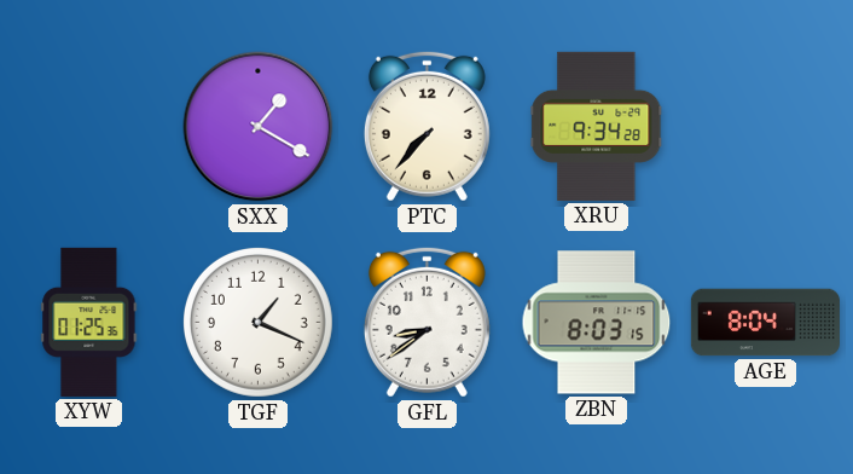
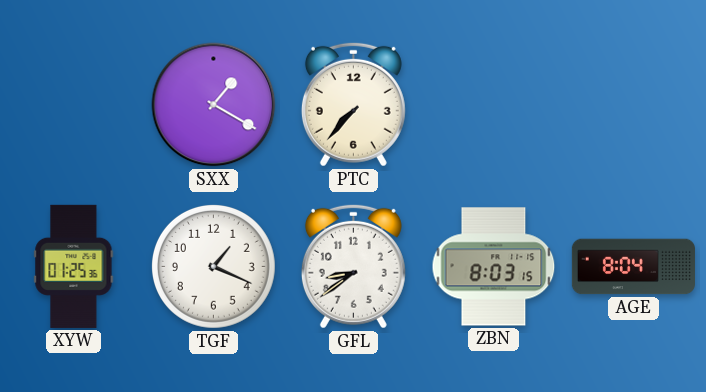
XRU: 9:34 -> none (597, 126)
